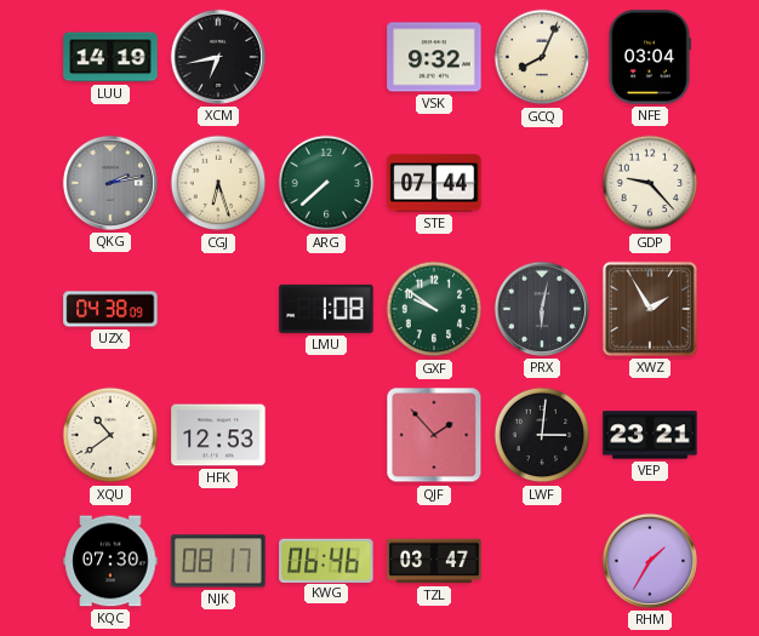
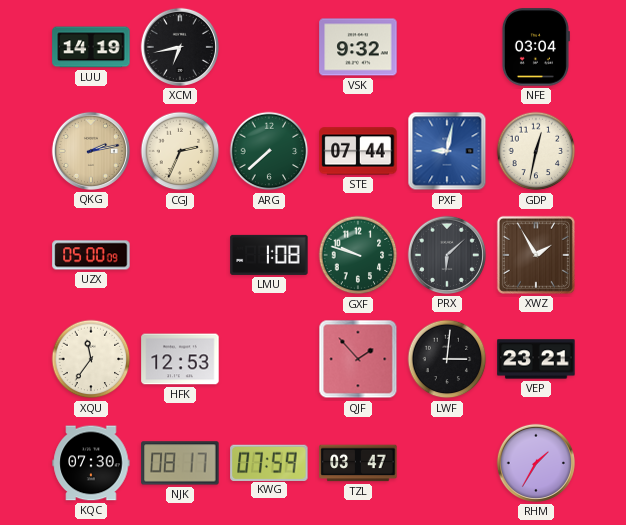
GCQ: 8:04 -> none (542, 57)
QKG dial: grey -> champagne (91, 151)
CGJ: 6:27 -> 2:34 (180, 151)
PXF: none -> 9:02 (447, 151)
GDP: 9:23 -> 12:32 (536, 151)
UZX: 04:38 -> 05:00 (91, 255)
GXF: 9:51 -> 9:48 (358, 255)
PRX: 6:02 -> 6:08 (447, 255)
XQU: 10:39 -> 11:36 (91, 359)
KWG: 06:46 -> 07:59 (269, 462)
